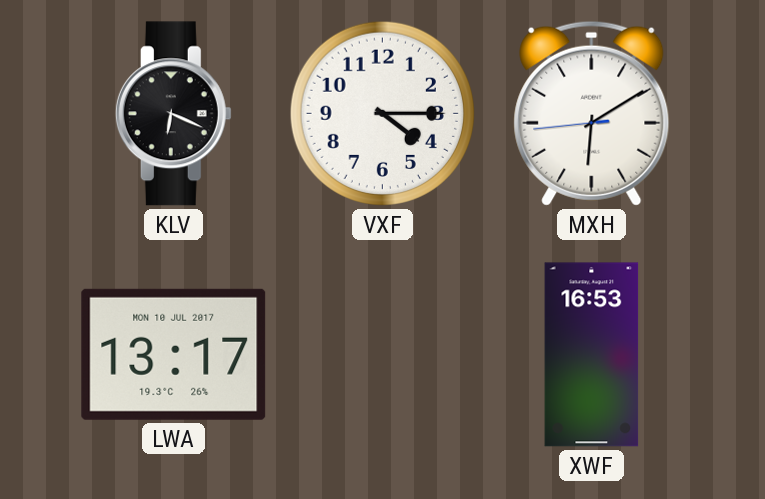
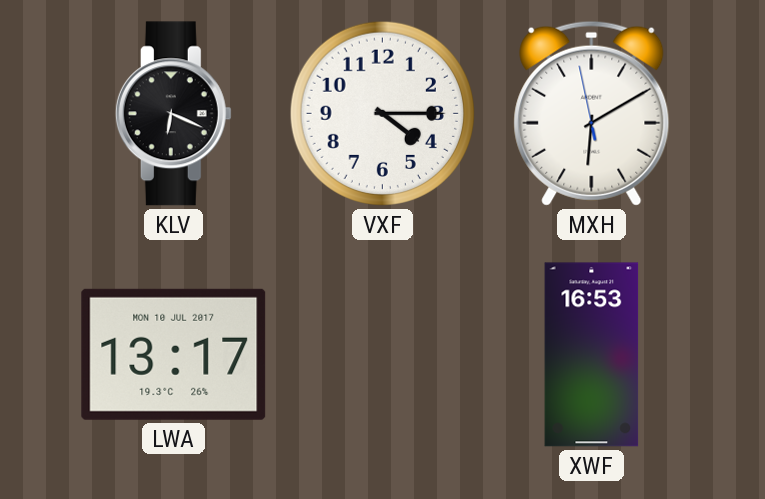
MXH: 6:09:44 -> 6:09:58 (592, 113)
